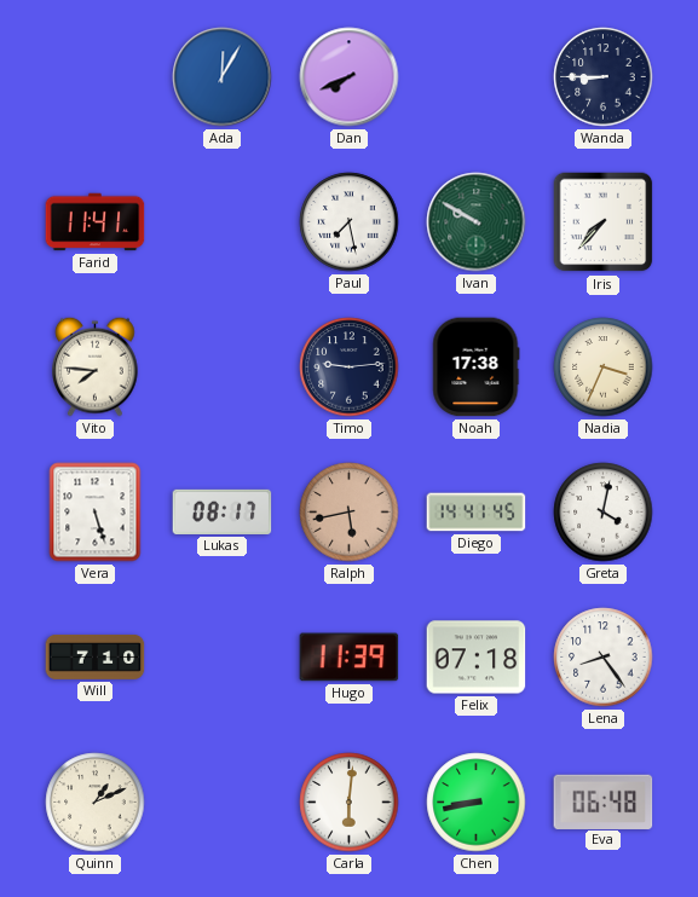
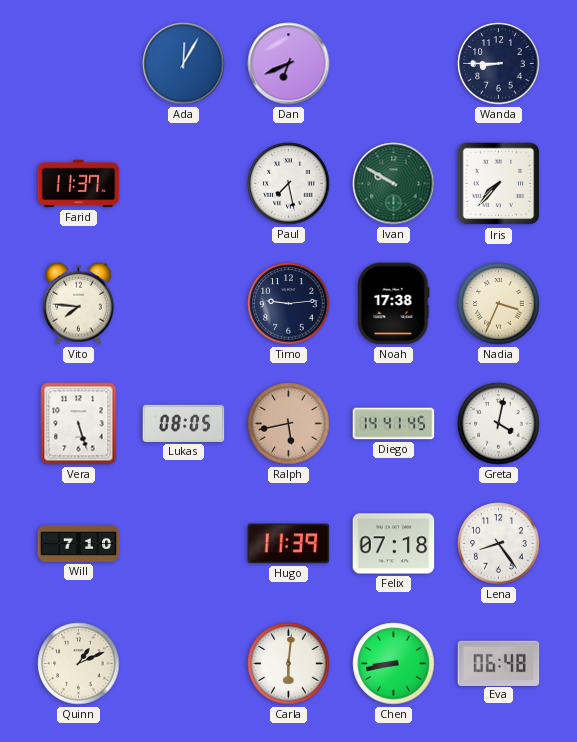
Dan: 7:41 -> 6:41 (289, 64)
Farid: 11:41 -> 11:37 (79, 184)
Lukas: 08:17 -> 08:05 (184, 423)
